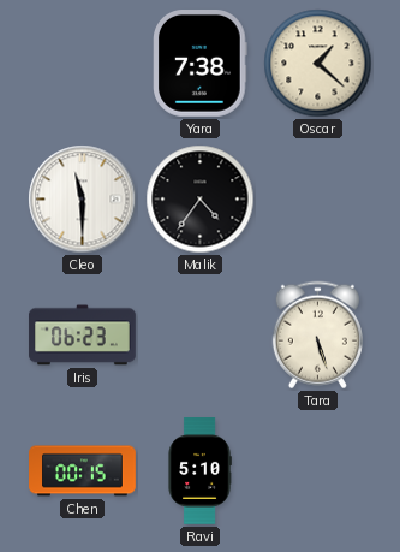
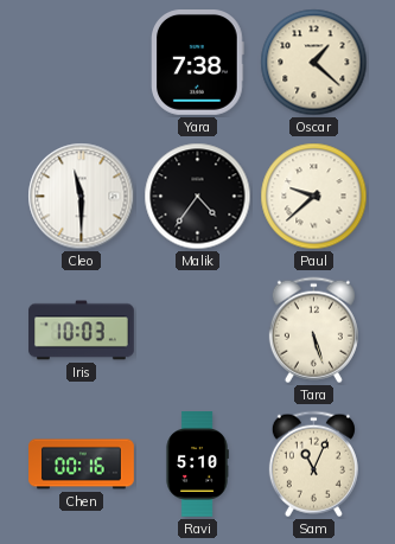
Paul: none -> 9:38 (314, 197)
Iris: 06:23 -> 10:03 (82, 331)
Chen: 00:15 -> 00:16 (82, 465)
Sam: none -> 11:04 (313, 465)
